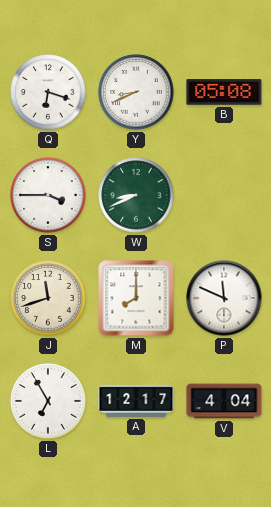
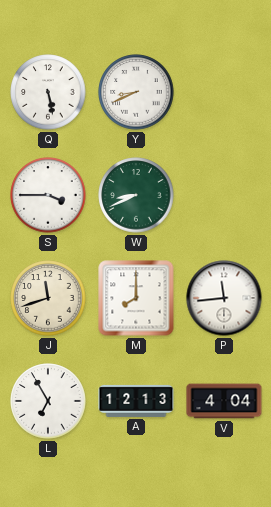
Q: 6:18 -> 5:28 (48, 92)
B: 05:08 -> none (224, 92)
P: 11:49 -> 11:44 (224, 298)
A: 12:17 -> 12:13 (136, 401)
